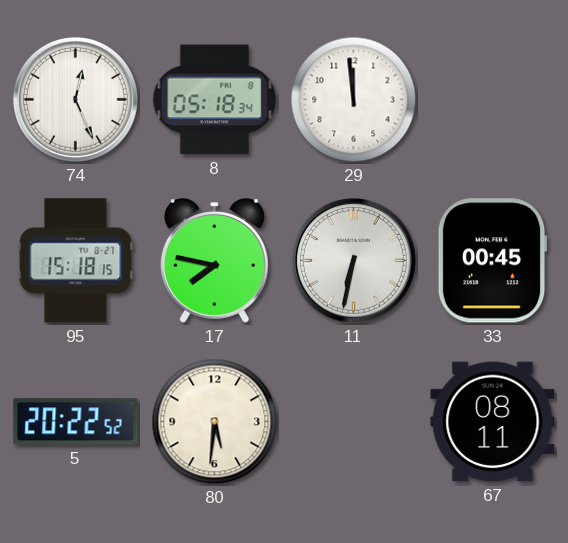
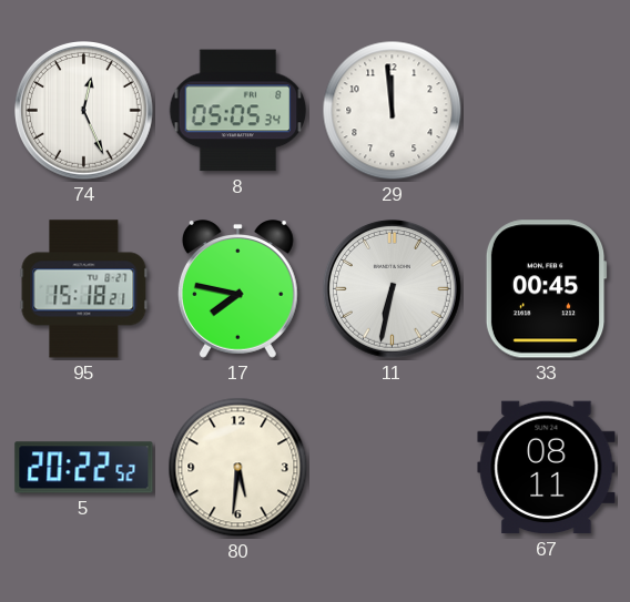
8: 05:18 -> 05:05 (238, 111)
95: 15:18:15 -> 15:18:21 (84, 289)
